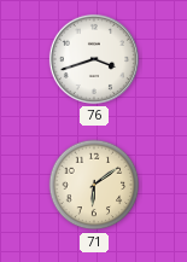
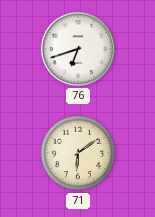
76: 3:42 -> 6:42 (78, 49)
